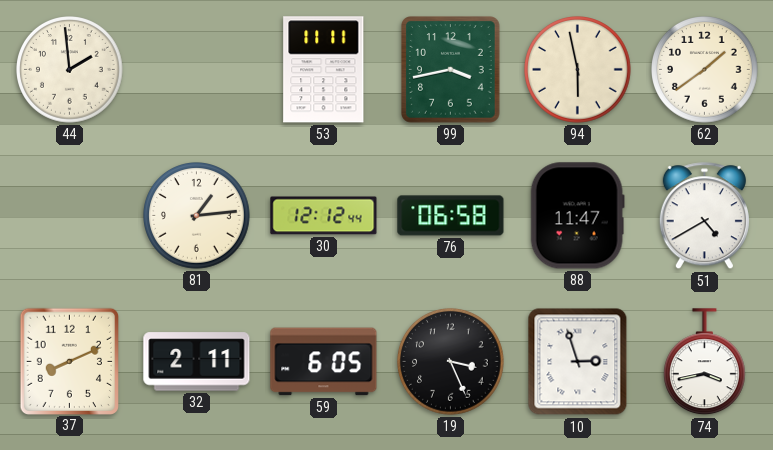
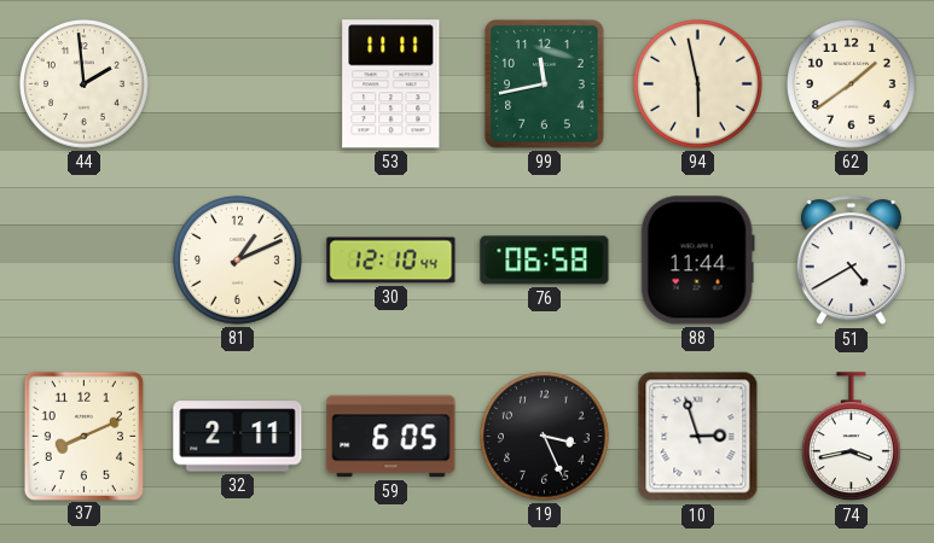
99: 3:43 -> 11:43 (545, 84)
81: 1:14 -> 1:11 (238, 261)
30: 12:12 -> 12:10 (391, 261)
88: 11:47 -> 11:44 (697, 261)
